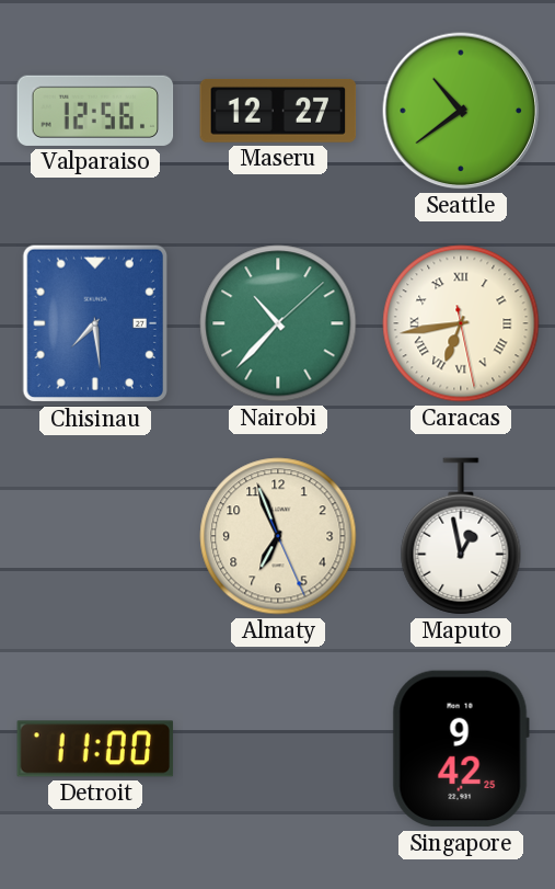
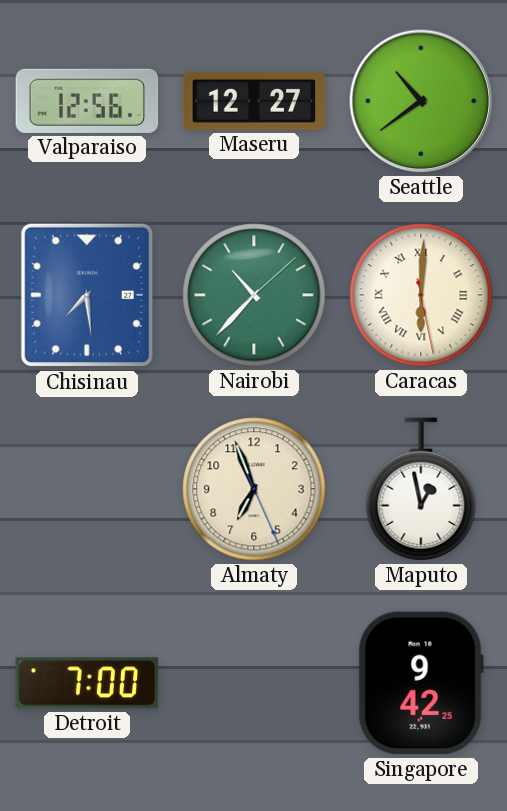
Caracas: 6:43 -> 6:00 (421, 295)
Detroit: 11:00 -> 7:00 (87, 683)
